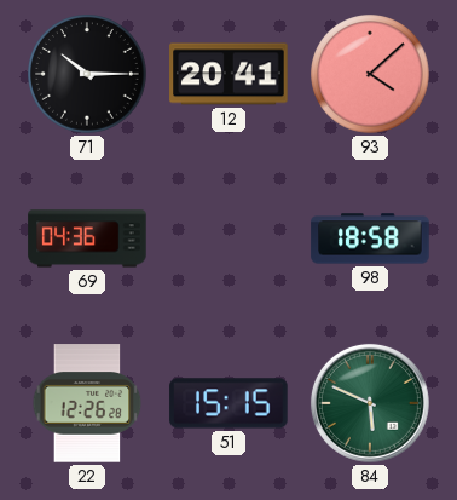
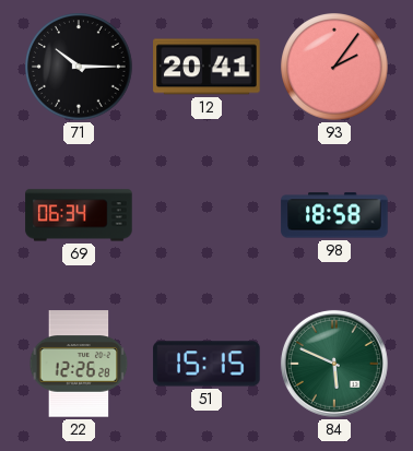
93: 4:08 -> 2:06 (334, 67)
69: 04:36 -> 06:34 (79, 215)
